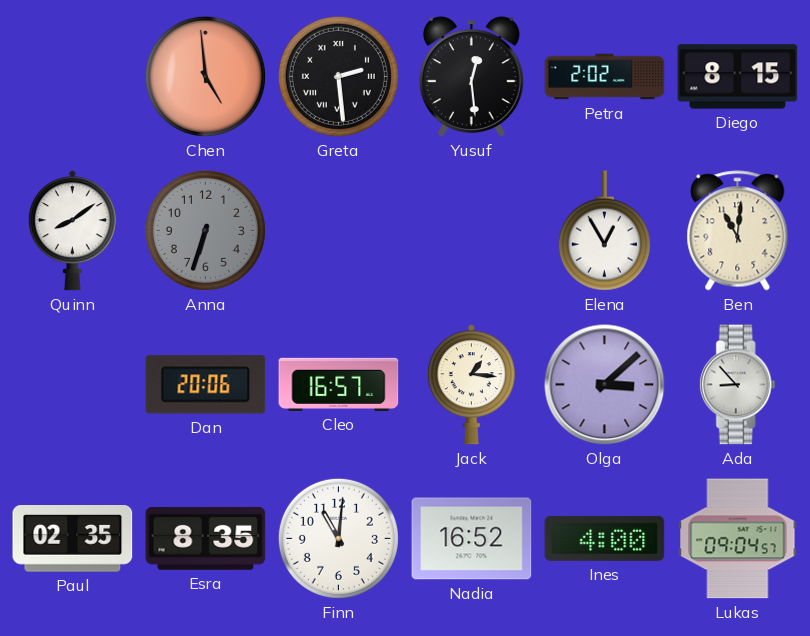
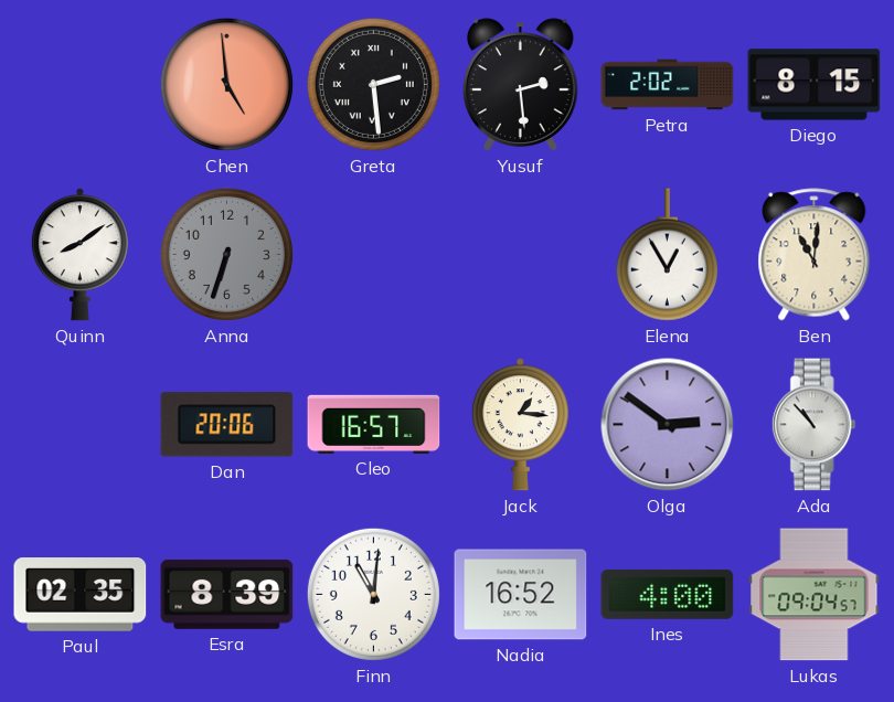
Yusuf: 12:29 -> 2:29 (520, 85)
Olga: 3:08 -> 2:51 (668, 425)
Ada: 8:53 -> 10:53 (813, 425)
Esra: 8:35 -> 8:39 (227, 594)
